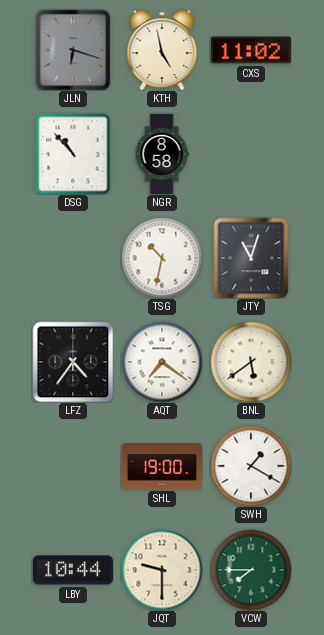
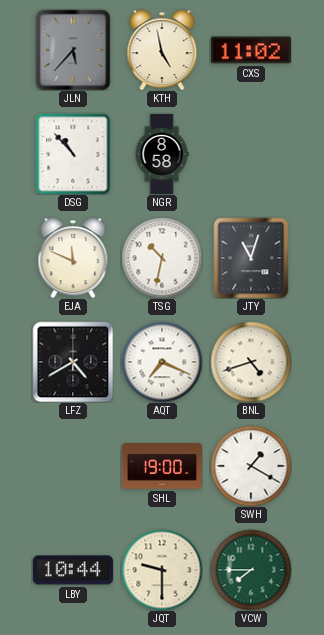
JLN: 6:18 -> 5:37 (73, 50)
EJA: none -> 11:49 (73, 258)
LFZ: 4:36 -> 4:40 (73, 362)
AQT: 7:21 -> 7:19 (162, 362)
BNL: 5:39 -> 4:42 (251, 362)
